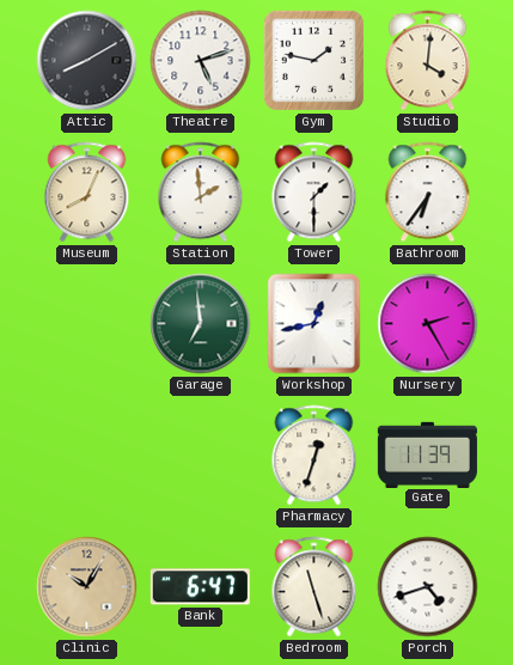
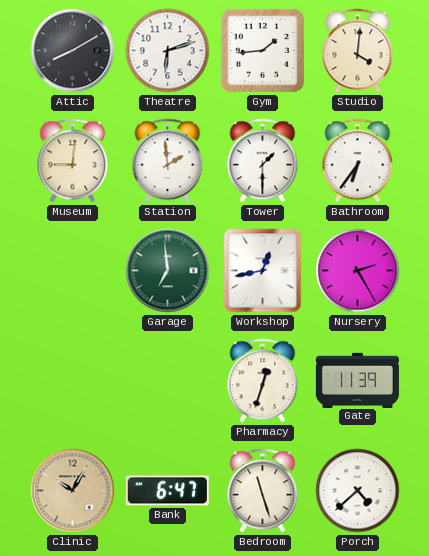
Theatre: 5:12 -> 6:12 (168, 51)
Gym: 1:47 -> 1:44 (262, 50)
Museum: 8:04 -> 9:01 (73, 161)
Porch: 4:42 -> 4:38 (358, 491)
